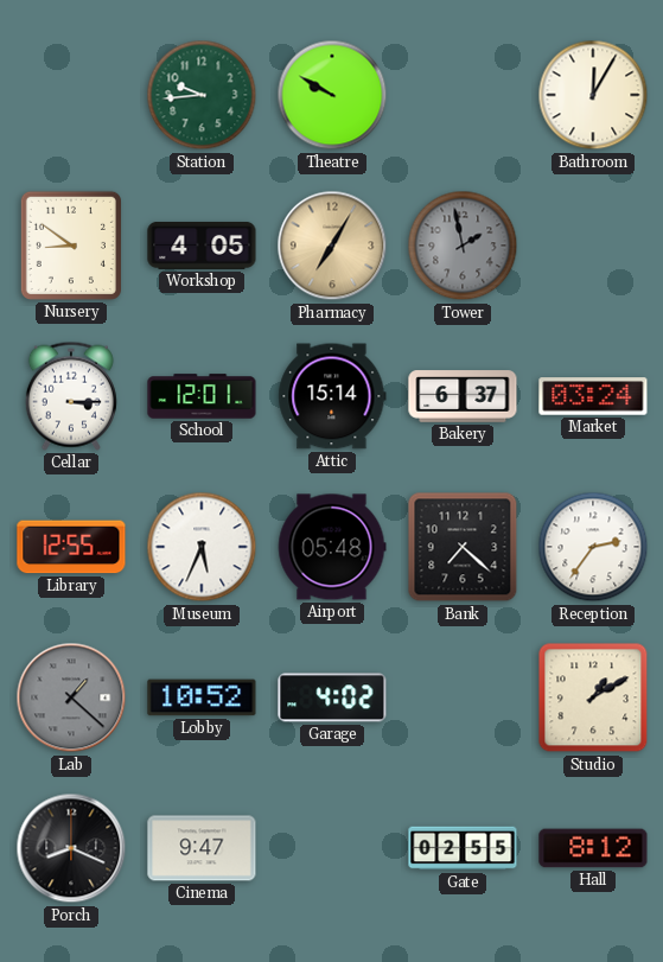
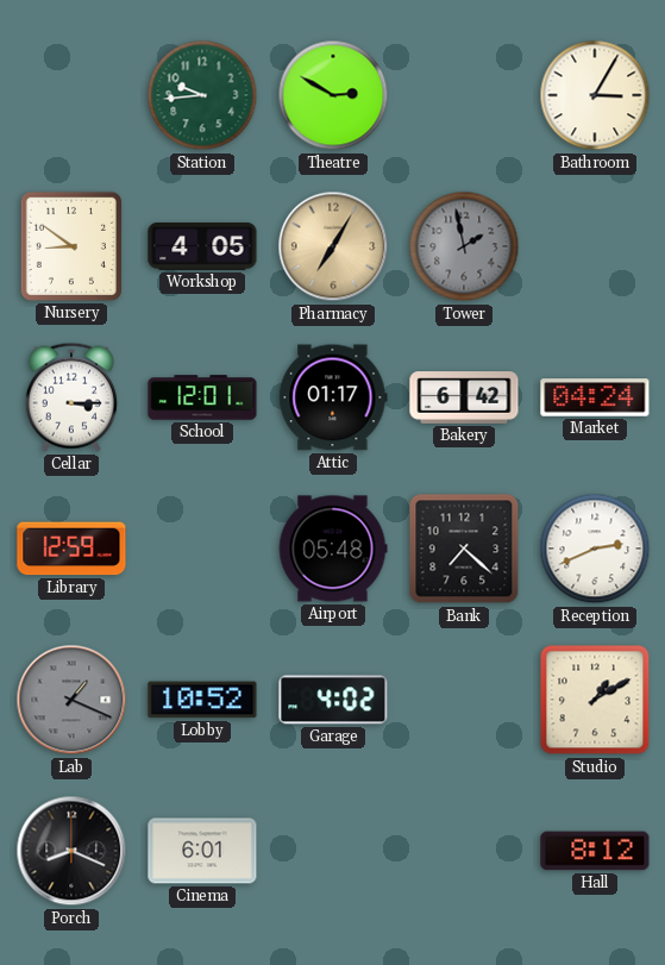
Theatre: 9:50 -> 2:50 (333, 95)
Bathroom: 12:05 -> 3:05 (595, 95)
Attic: 15:14 -> 01:17 (333, 397)
Bakery: 6:37 -> 6:42 (464, 397)
Market: 03:24 -> 04:24 (595, 397)
Library: 12:55 -> 12:59 (71, 549)
Museum: 5:34 -> none (202, 547)
Reception: 2:36 -> 2:41 (595, 549)
Lab: 1:22 -> 1:19 (71, 700)
Cinema: 9:47 -> 6:01 (202, 851)
Gate: 02:55 -> none (463, 848)
